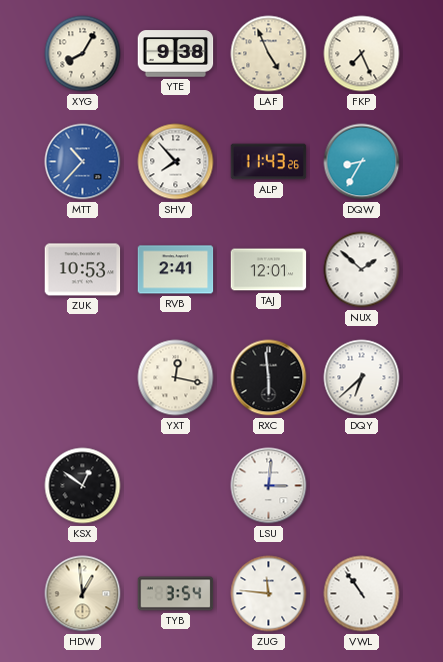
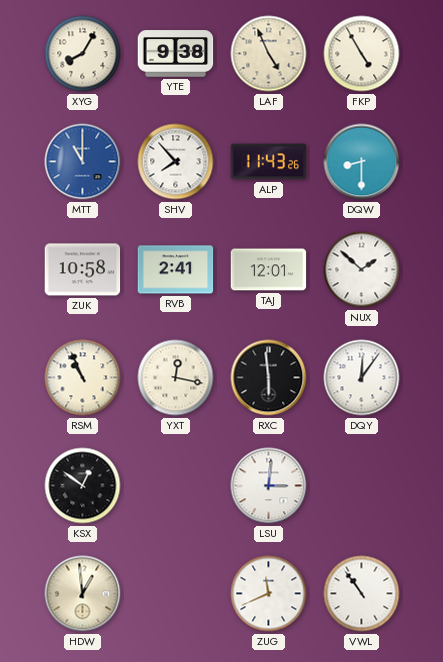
FKP: 7:26 -> 4:55 (362, 54)
MTT: 10:37 -> 11:00 (83, 162)
DQW: 8:35 -> 8:30 (362, 162)
ZUK: 10:53 -> 10:58 (83, 270)
RSM: none -> 10:56 (83, 378)
DQY: 6:38 -> 12:06 (362, 378)
TYB: 3:54 -> none (176, 594)
ZUG: 11:46 -> 11:41 (269, 594)
